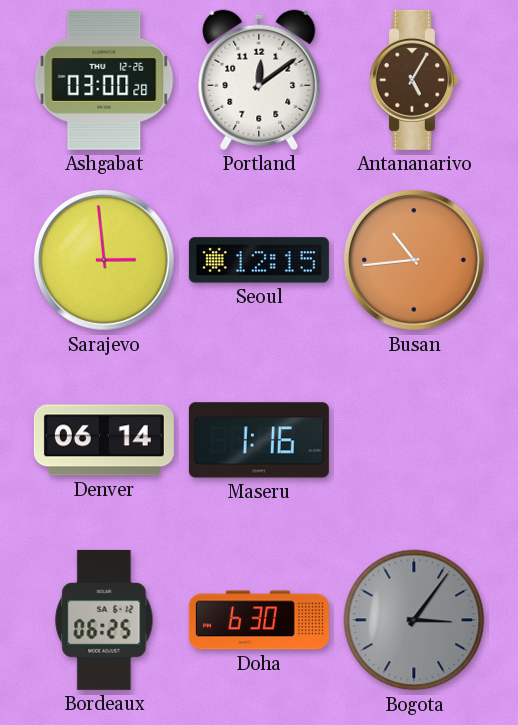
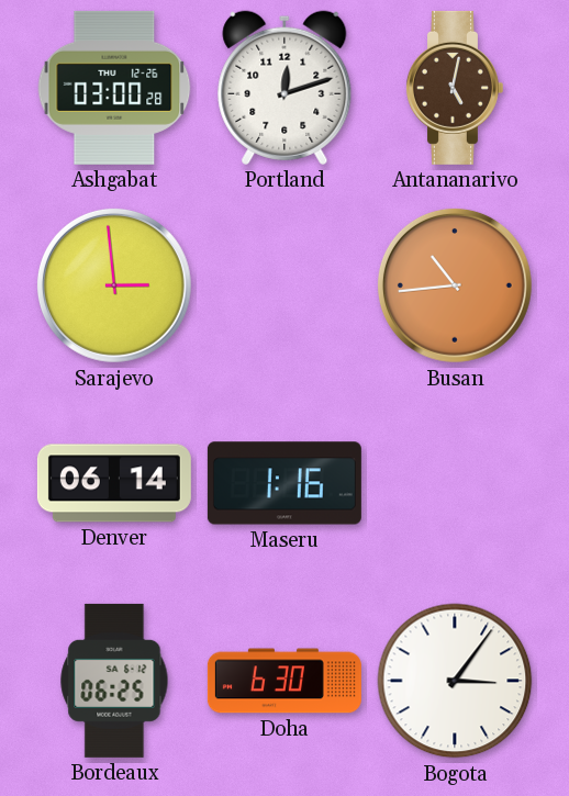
Portland: 12:09 -> 12:12 (284, 88)
Antananarivo: 5:05 -> 5:02 (454, 88)
Seoul: 12:15 -> none (259, 260)
Bogota dial: grey -> white (455, 681)
